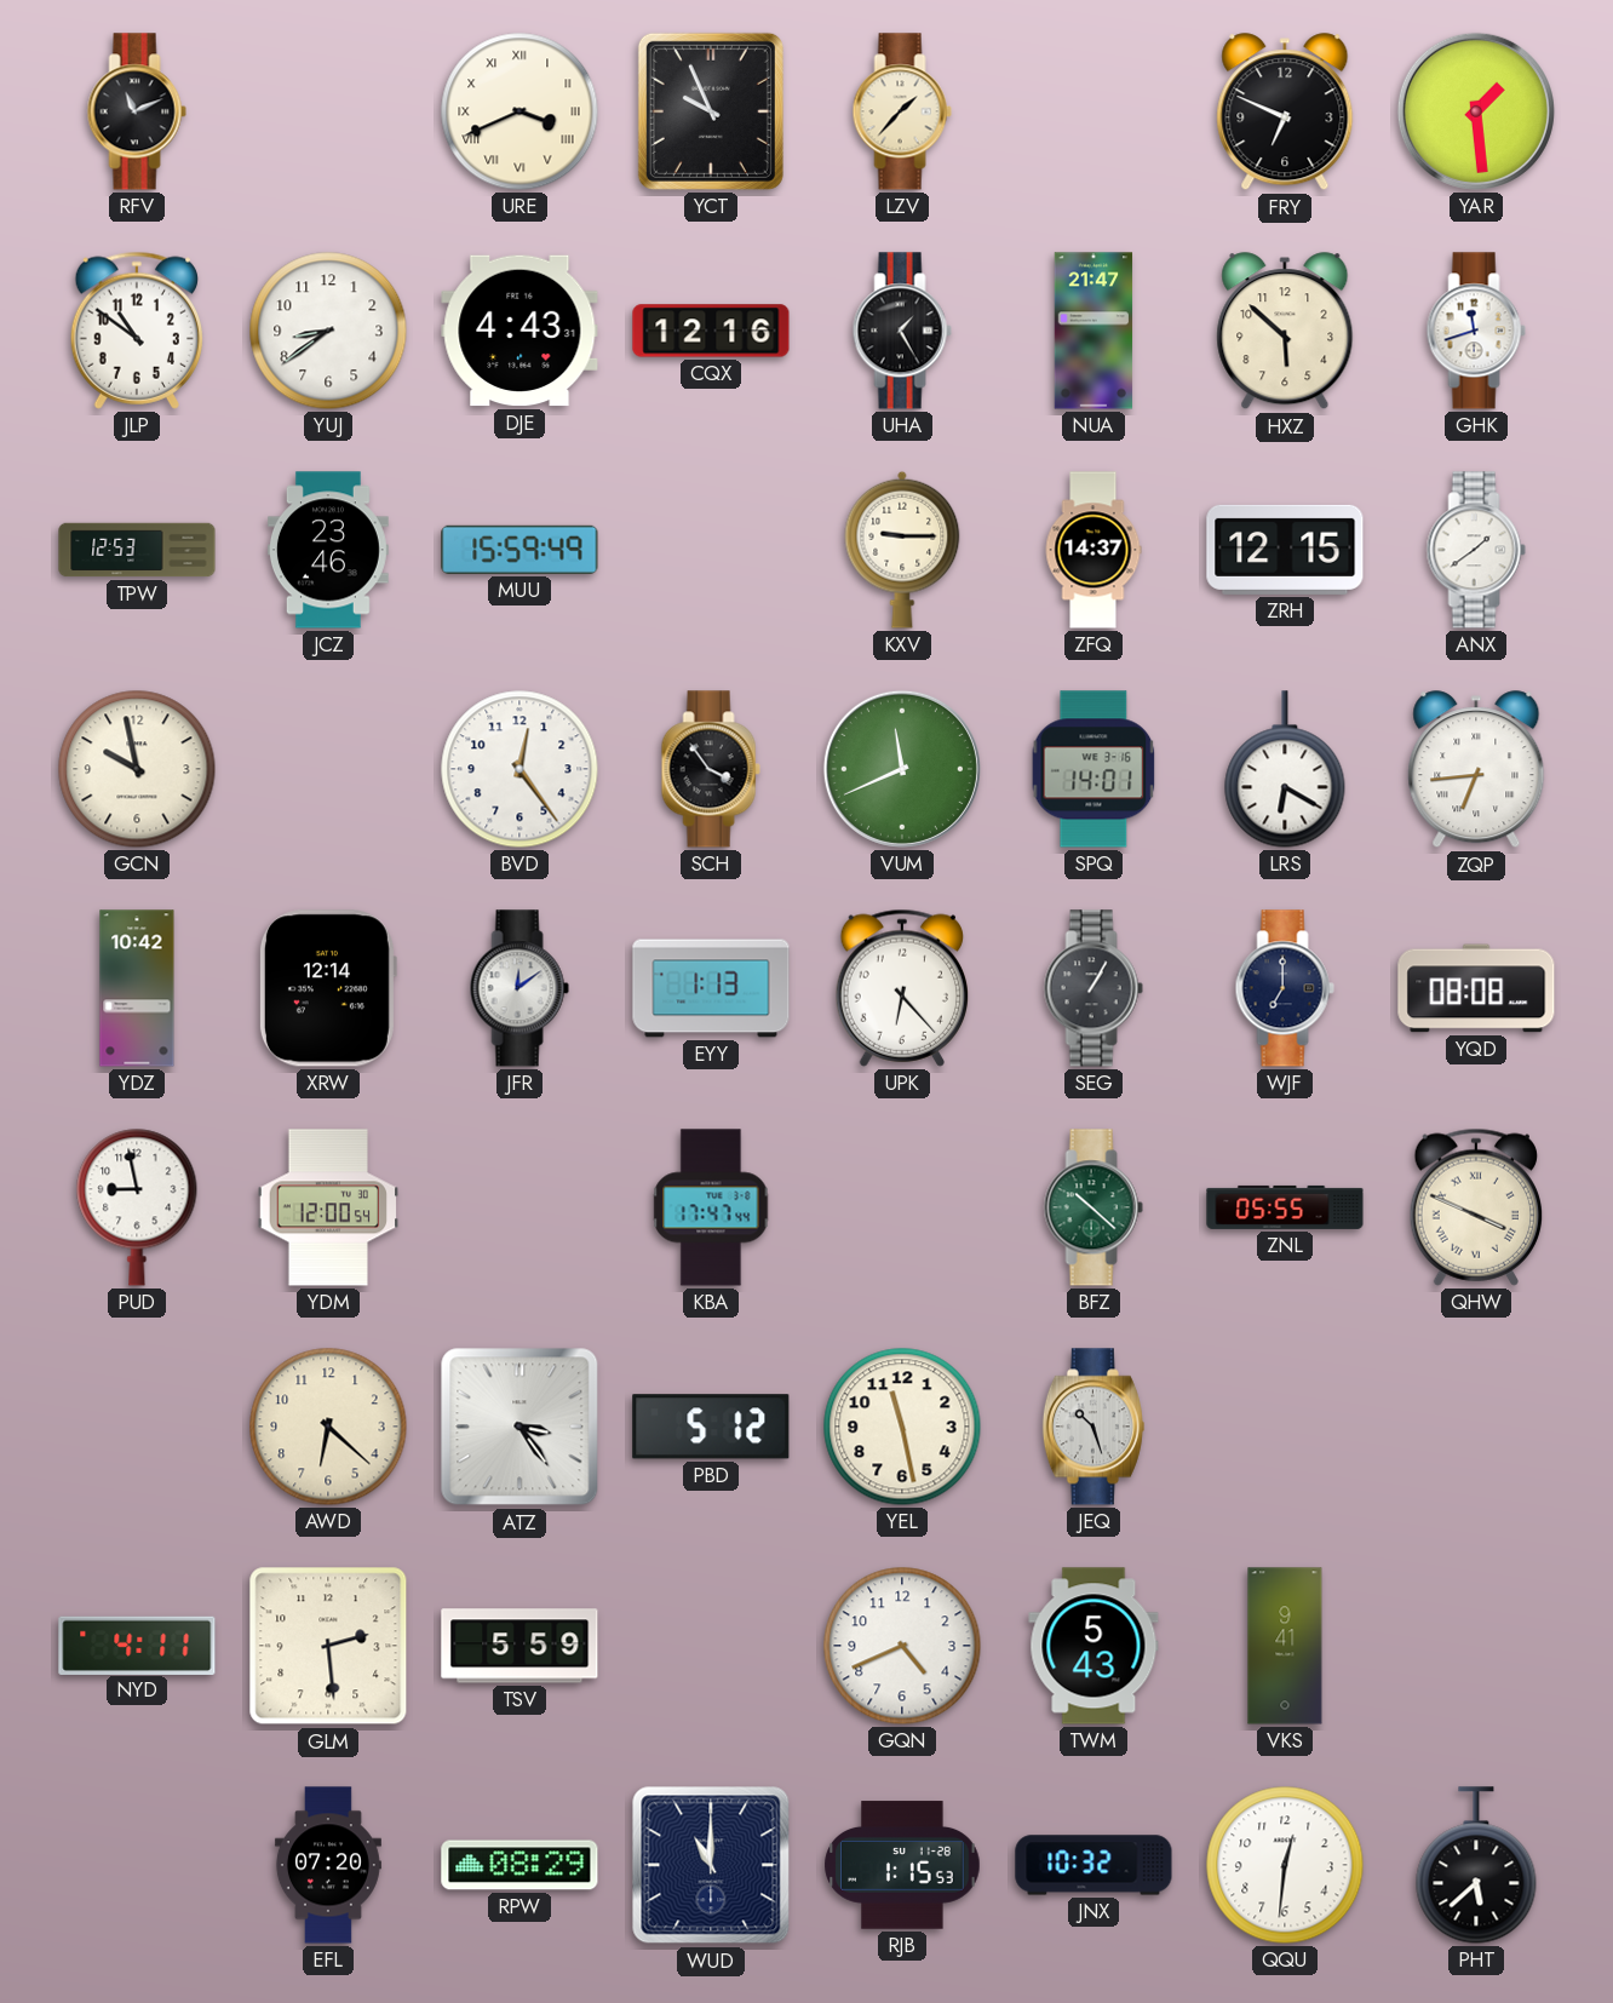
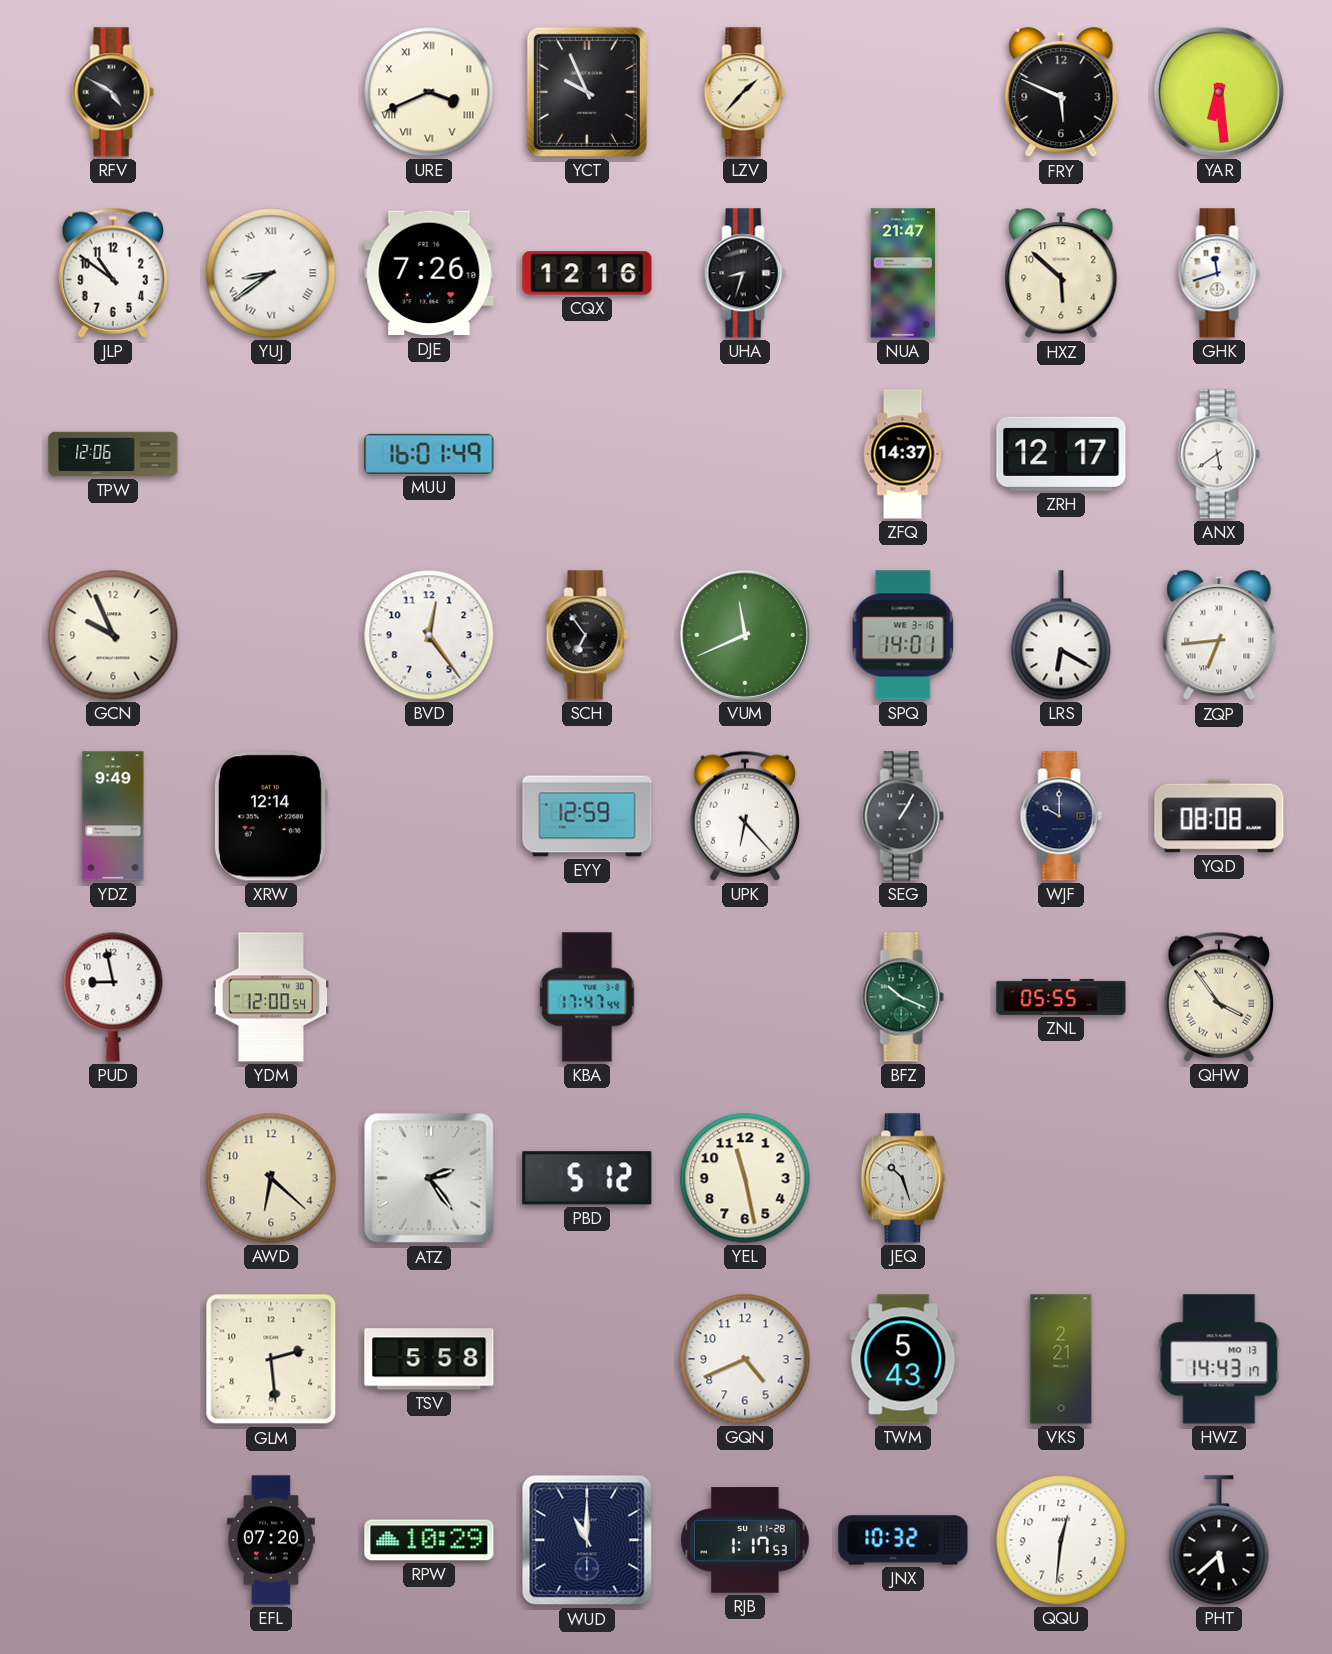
RFV: 11:11 -> 4:50 (113, 92)
FRY: 6:49 -> 5:49 (1061, 93)
YAR: 1:29 -> 6:29 (1219, 92)
YUJ numerals: Arabic -> Roman (271, 273)
DJE: 4:43 -> 7:26 (429, 273)
UHA: 1:25 -> 8:33 (745, 273)
TPW: 12:53 -> 12:06 (113, 454)
JCZ: 23:46 -> none (328, 550)
MUU: 15:59 -> 16:01 (429, 454)
KXV: 9:15 -> none (902, 550)
ZRH: 12:15 -> 12:17 (1061, 454)
ANX: 1:39 -> 5:39 (1219, 454)
GCN: 9:58 -> 9:56 (113, 635)
SCH: 3:54 -> 6:54 (587, 635)
YDZ: 10:42 -> 9:49 (113, 816)
JFR: 12:09 -> none (520, 988)
EYY: 1:13 -> 12:59 (587, 816)
WJF: 7:00 -> 10:00 (1061, 816)
BFZ: 10:22 -> 10:19 (903, 997)
QHW: 3:49 -> 3:54 (1218, 997)
ATZ: 3:24 -> 2:24 (429, 1178)
NYD: 4:11 -> none (137, 1645)
TSV: 5:59 -> 5:58 (429, 1359)
VKS: 9:41 -> 2:21 (1061, 1359)
HWZ: none -> 14:43 (1219, 1359)
RPW: 08:29 -> 10:29 (429, 1540)
RJB: 1:15 -> 1:17 (745, 1540)
